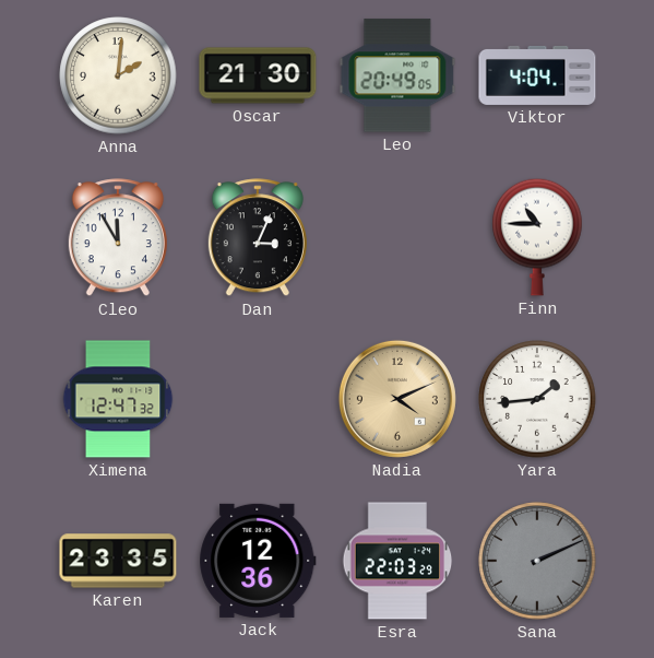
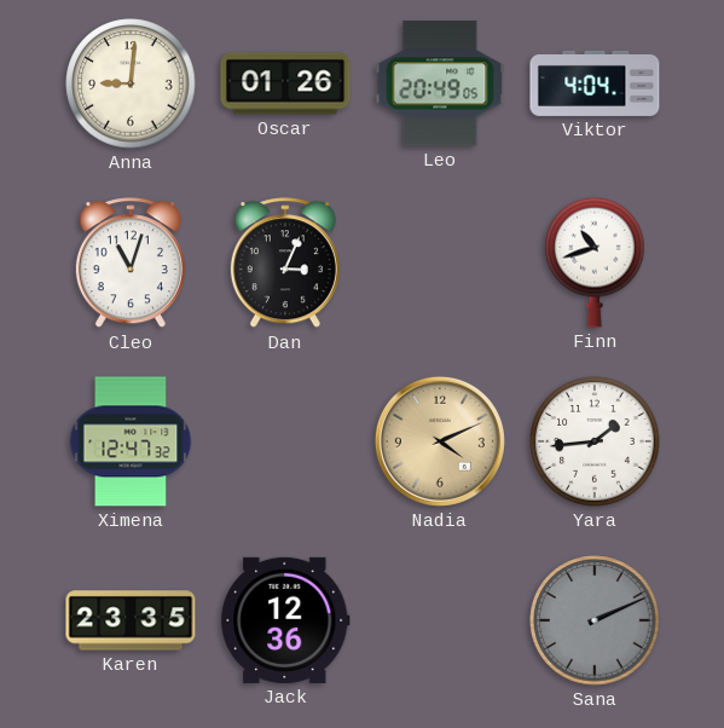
Anna: 2:01 -> 9:01 (131, 83)
Oscar: 21:30 -> 01:26 (285, 83)
Cleo: 11:55 -> 11:03 (131, 264)
Finn: 10:45 -> 10:42 (595, 262)
Esra: 22:03 -> none (397, 561)
